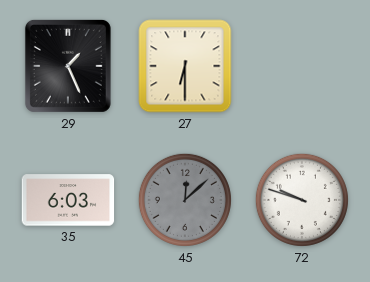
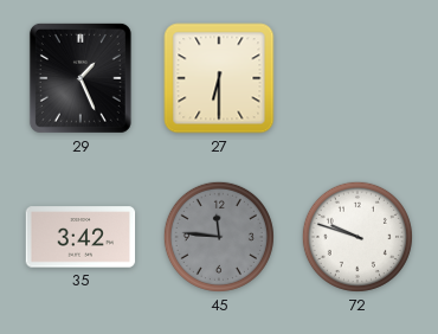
35: 6:03 -> 3:42 (80, 237)
45: 12:08 -> 11:46 (219, 237)
